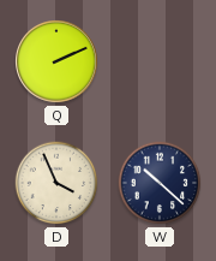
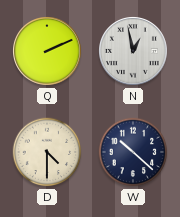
N: none -> 12:58 (134, 52)
D: 3:56 -> 4:30 (47, 152)
